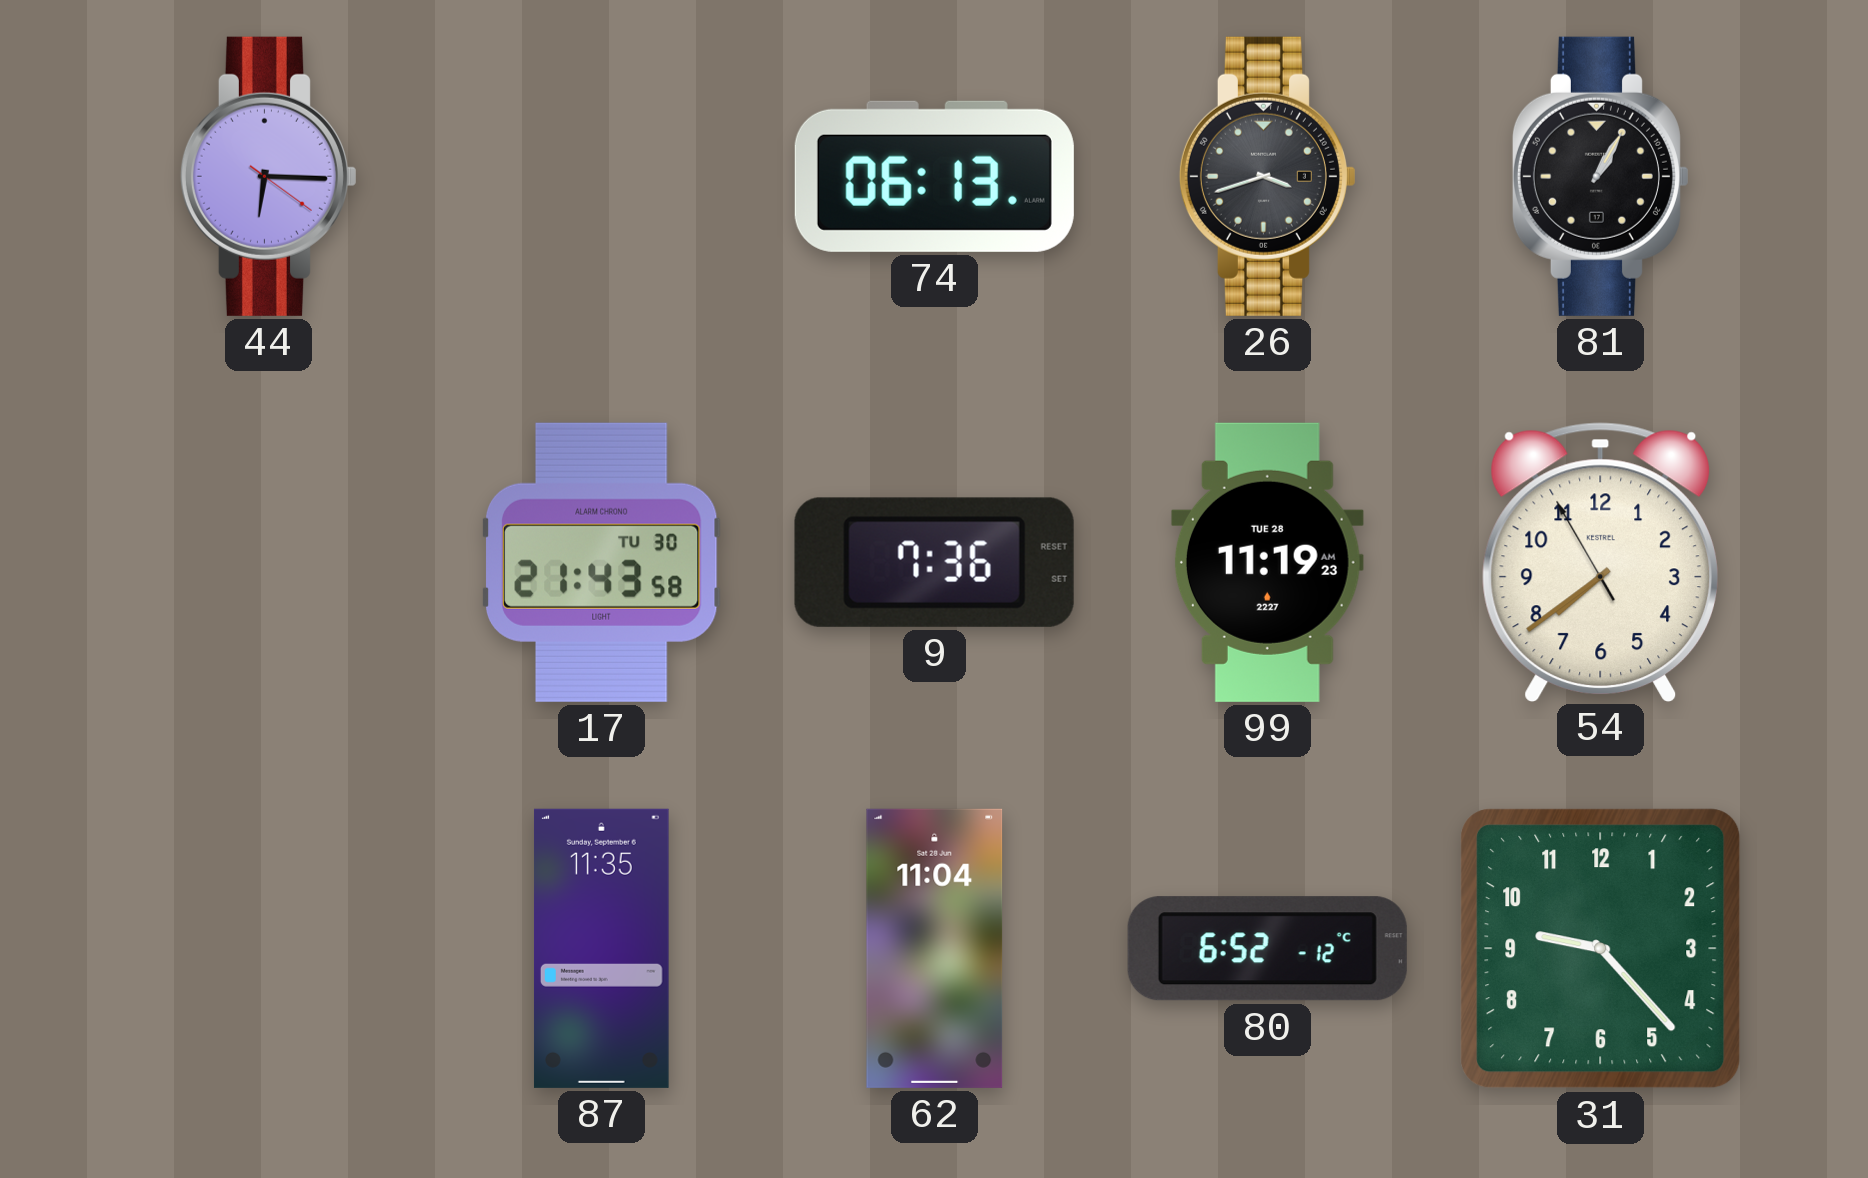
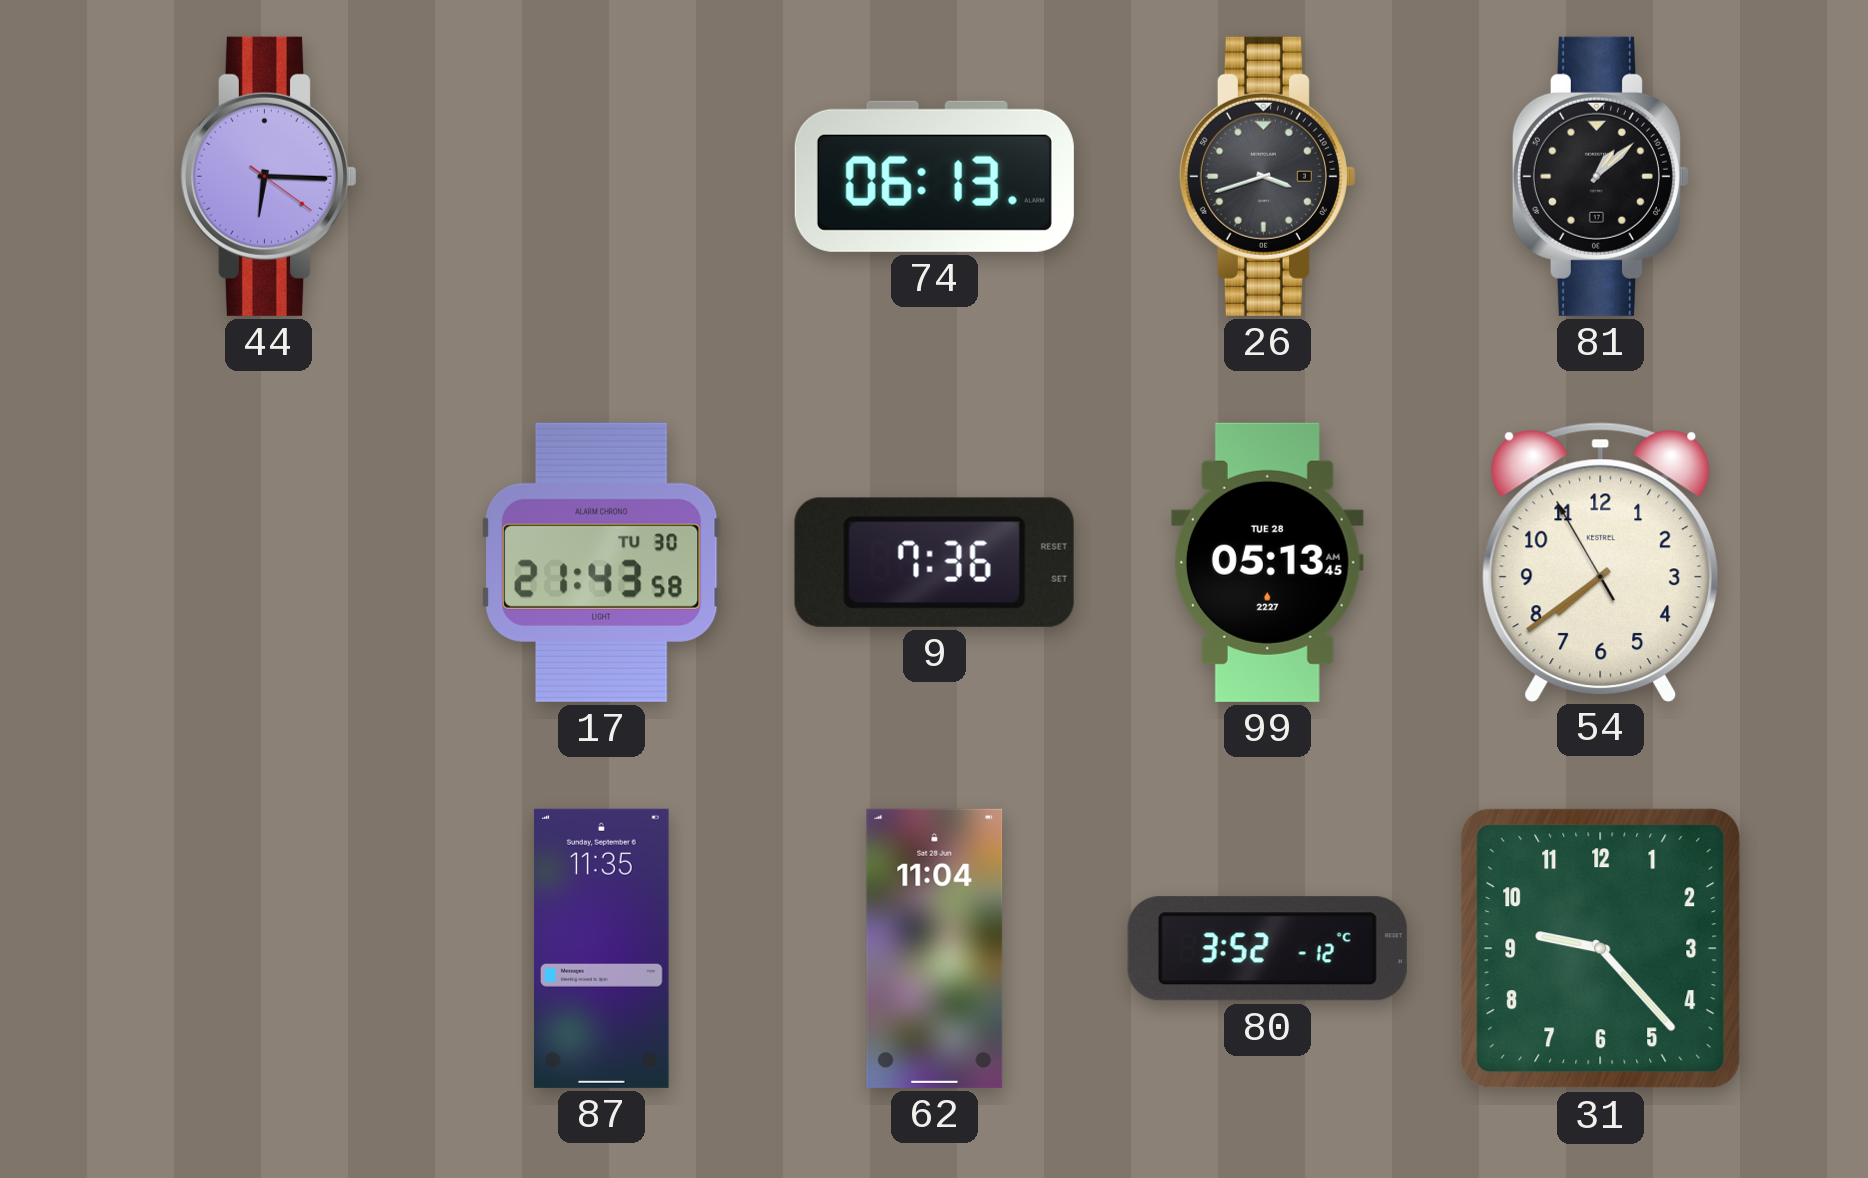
81: 1:05 -> 1:08 (1600, 176)
99: 11:19 -> 05:13 (1267, 562)
80: 6:52 -> 3:52 (1267, 949)
